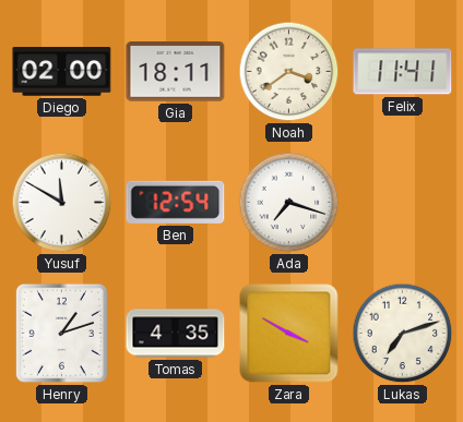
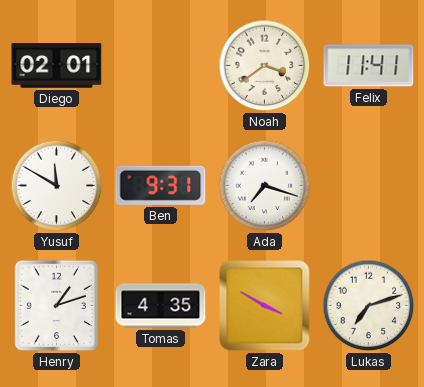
Diego: 02:00 -> 02:01 (57, 66)
Gia: 18:11 -> none (176, 72)
Ben: 12:54 -> 9:31 (161, 185)
